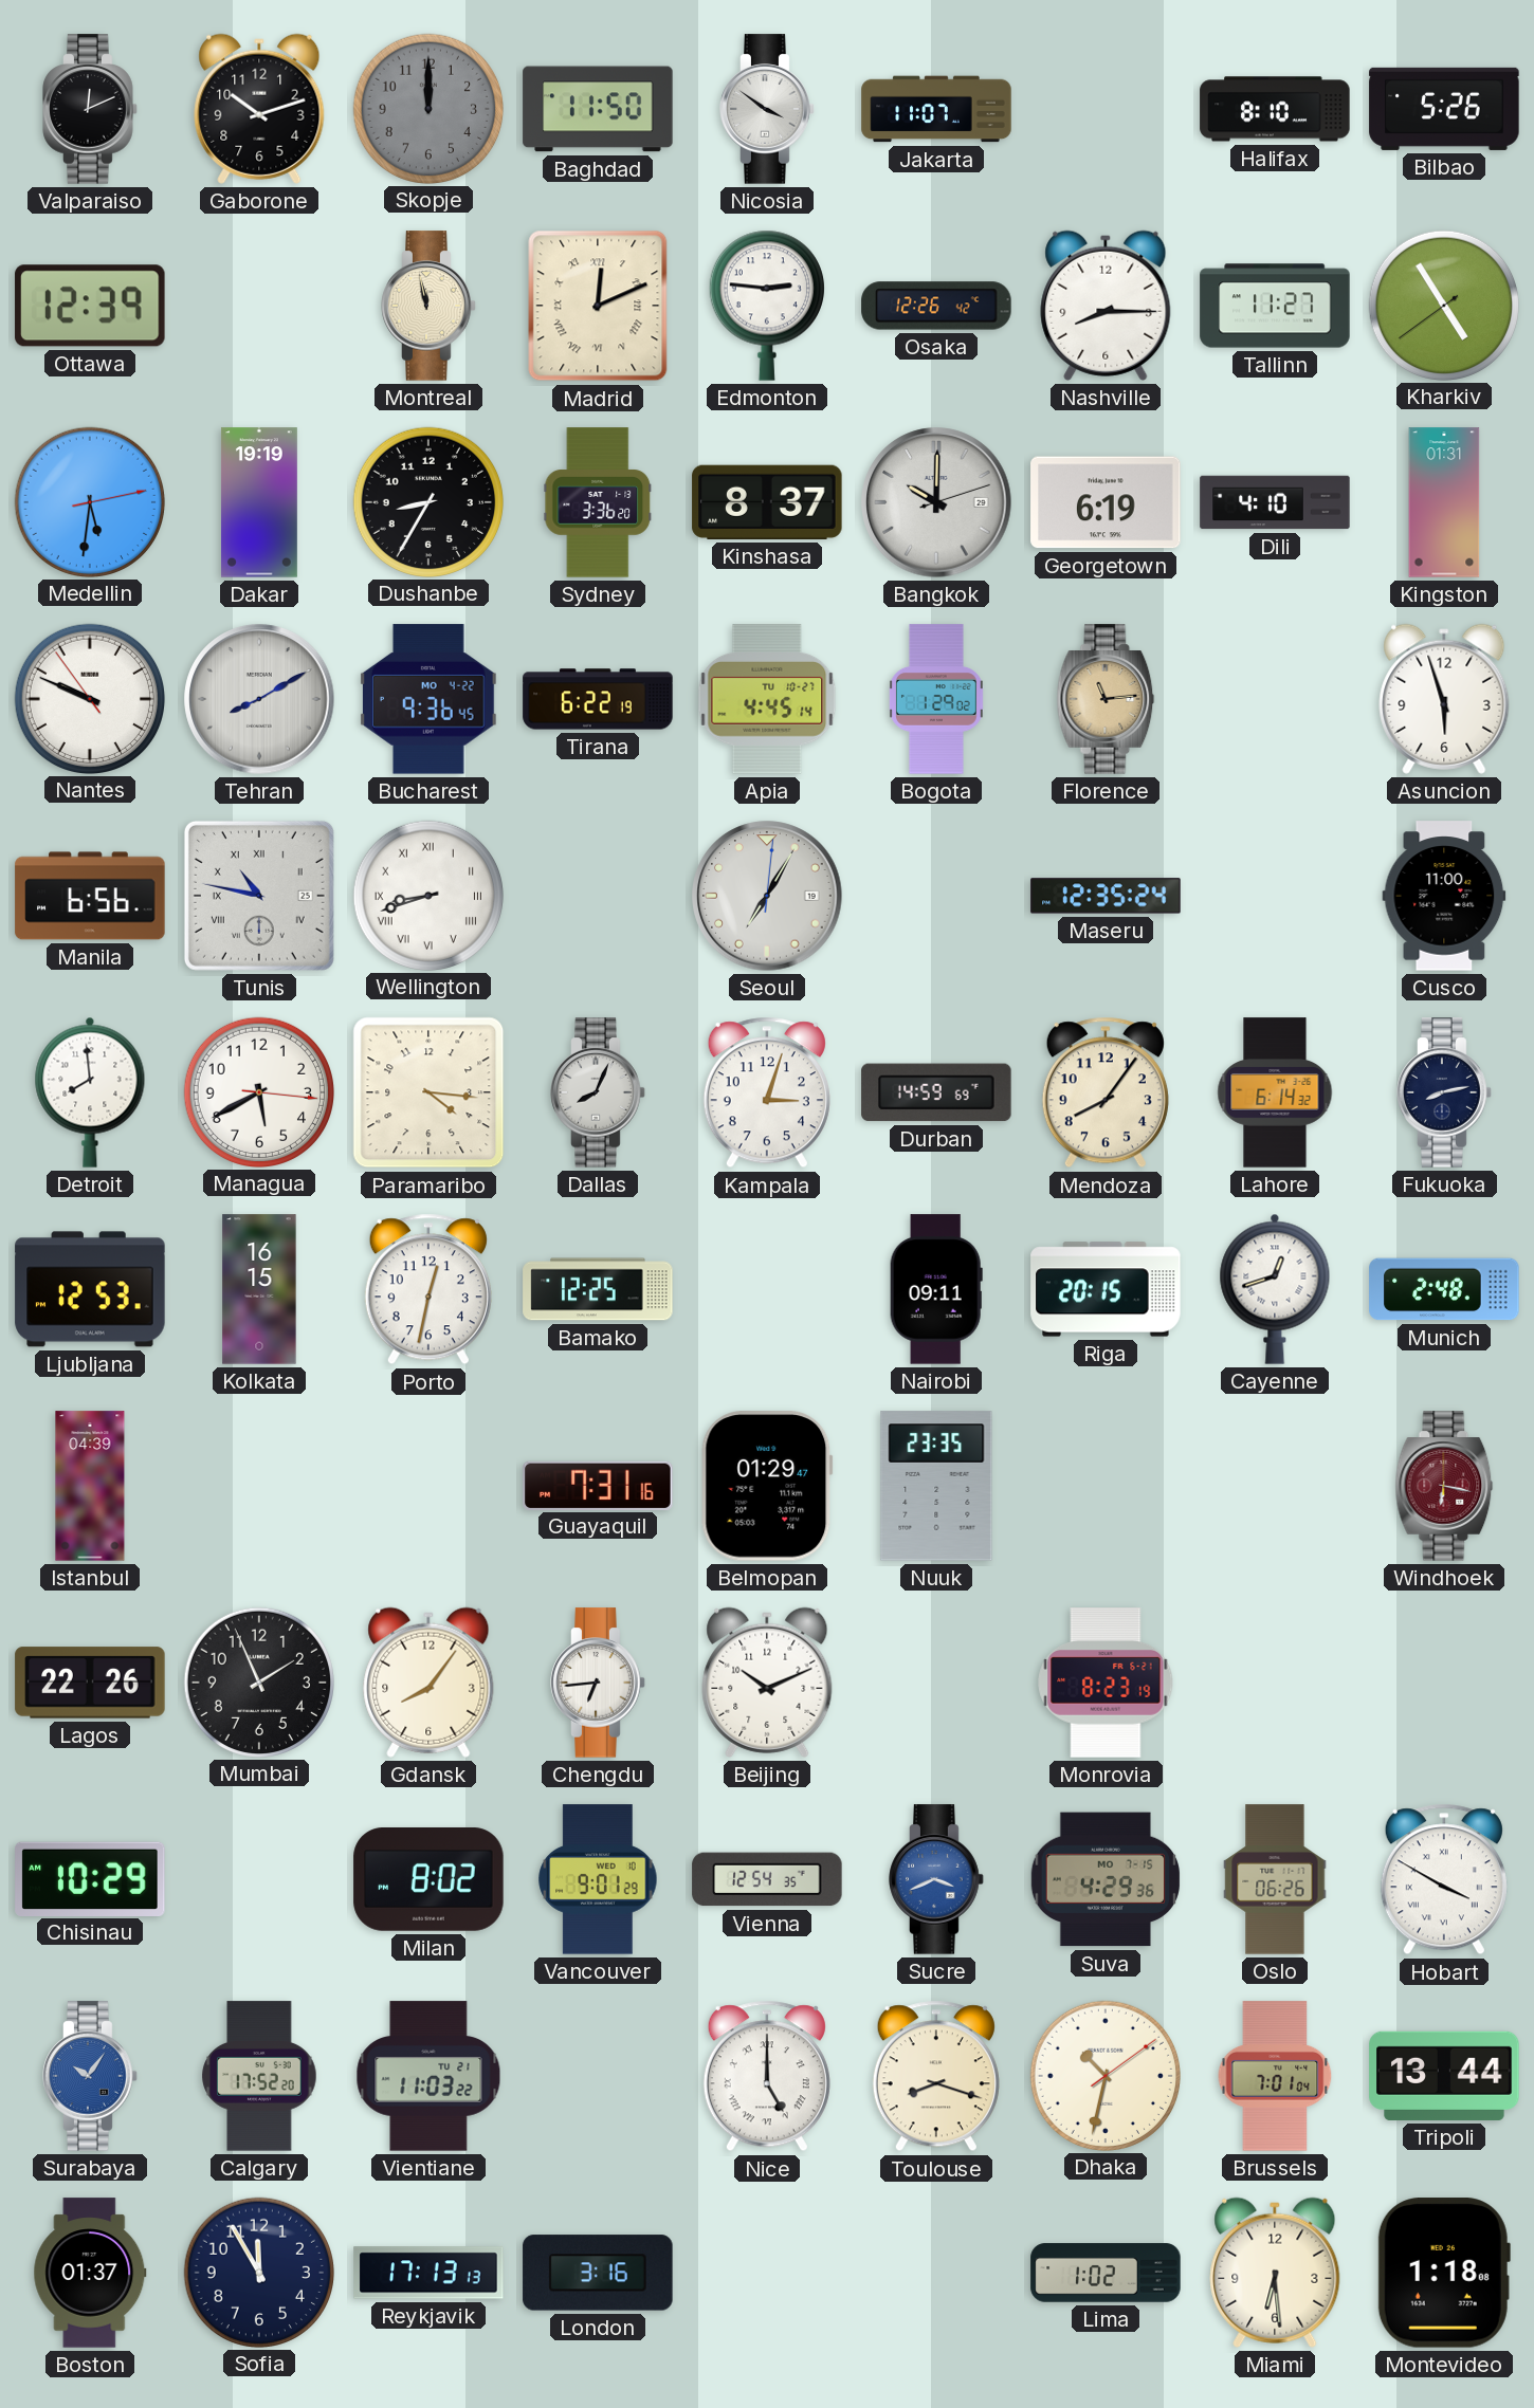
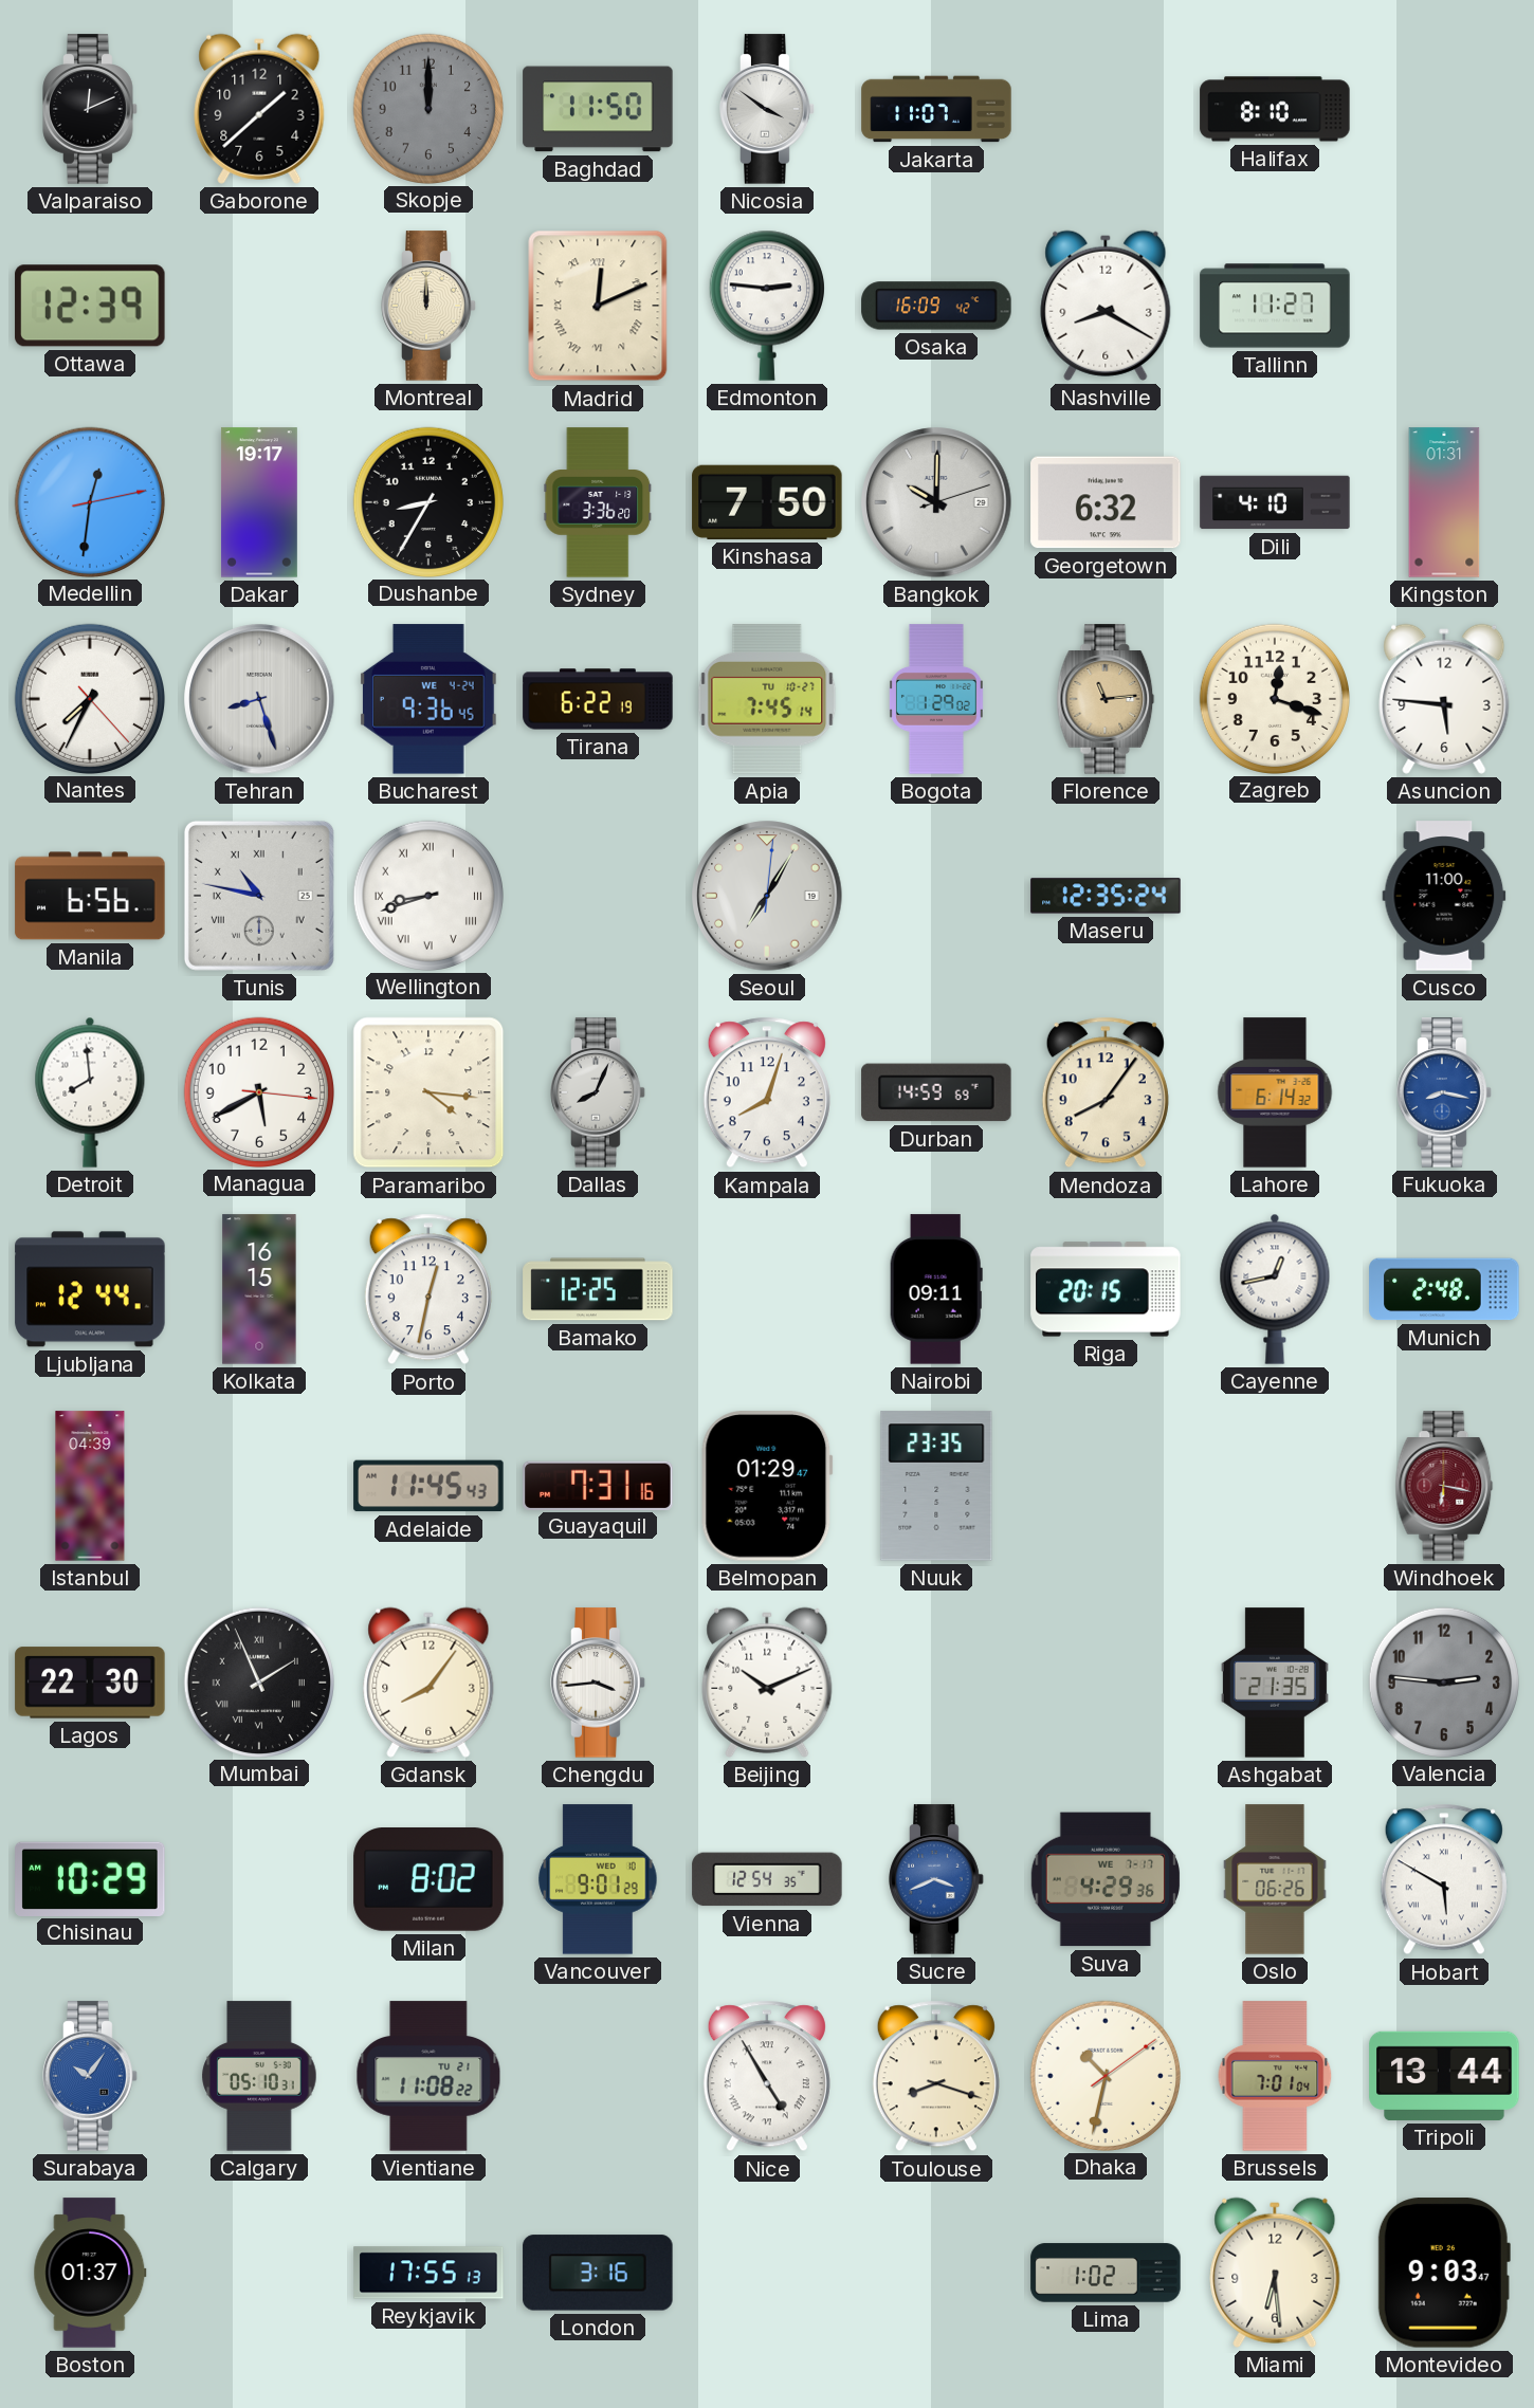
Gaborone: 10:12 -> 1:38 (259, 109)
Bilbao: 5:26 -> none (1444, 109)
Montreal: 11:58 -> 12:00 (428, 306)
Osaka: 12:26 -> 16:09 (936, 306)
Nashville: 8:15 -> 8:20 (1106, 306)
Kharkiv: 4:54 -> none (1443, 305)
Medellin: 5:31 -> 12:31 (89, 501)
Dakar: 19:19 -> 19:17 (259, 502)
Kinshasa: 8:37 -> 7:50 (767, 502)
Georgetown: 6:19 -> 6:32 (1106, 502)
Nantes: 9:48 -> 7:34 (89, 698)
Tehran: 8:10 -> 8:27 (259, 699)
Bucharest date: MO 4-22 -> WE 4-24 (428, 699)
Apia: 4:45 -> 7:45 (767, 699)
Zagreb: none -> 12:18 (1274, 698)
Asuncion: 5:57 -> 5:46 (1444, 699)
Kampala: 3:03 -> 8:03 (767, 1092)
Fukuoka: 8:13 -> 8:17 (1444, 1092)
Fukuoka dial: navy -> blue (1444, 1092)
Ljubljana: 12:53 -> 12:44 (90, 1289)
Cayenne: 12:42 -> 12:43 (1275, 1289)
Adelaide: none -> 11:45 (428, 1486)
Lagos: 22:26 -> 22:30 (90, 1683)
Mumbai numerals: Arabic -> Roman (258, 1681)
Chengdu: 6:44 -> 3:44 (598, 1683)
Monrovia: 8:23 -> none (1106, 1683)
Ashgabat: none -> 21:35 (1275, 1683)
Valencia: none -> 2:46 (1443, 1681)
Suva date: MO 7-15 -> WE 7-17 (1106, 1879)
Hobart: 3:50 -> 5:50 (1444, 1879)
Calgary: 17:52 -> 05:10 (259, 2076)
Vientiane: 11:03 -> 11:08 (428, 2076)
Nice: 5:00 -> 4:55 (767, 2076)
Sofia: 11:55 -> none (258, 2272)
Reykjavik: 17:13 -> 17:55 (428, 2273)
Montevideo: 1:18 -> 9:03 (1444, 2273)
